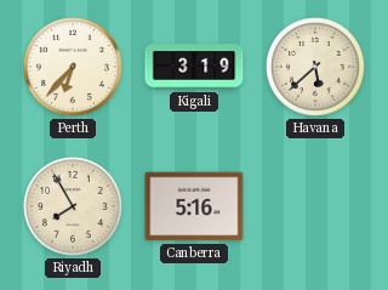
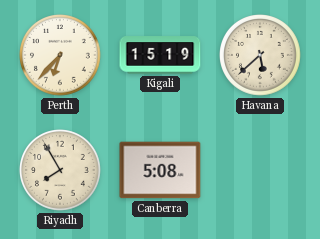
Kigali: 3:19 -> 15:19 (160, 55)
Canberra: 5:16 -> 5:08 (160, 170)
